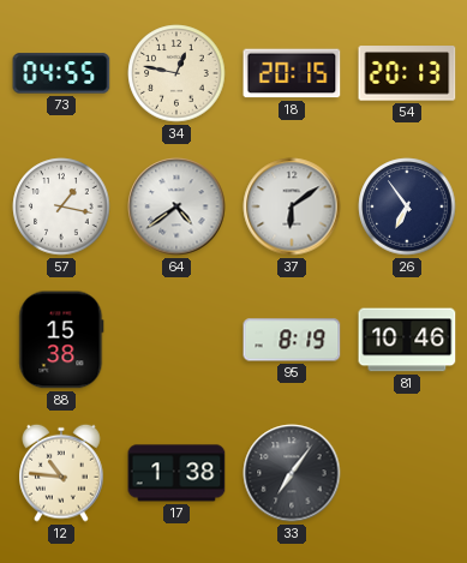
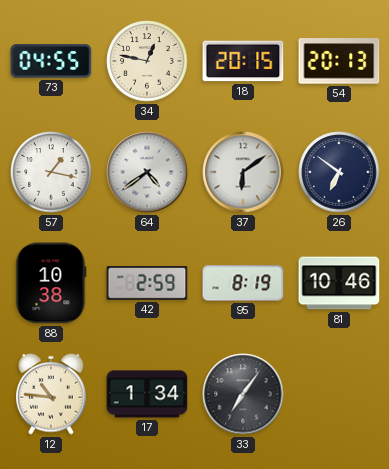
26: 6:54 -> 6:51 (339, 172)
88: 15:38 -> 10:38 (51, 283)
42: none -> 2:59 (147, 284)
17: 1:38 -> 1:34 (147, 394)
